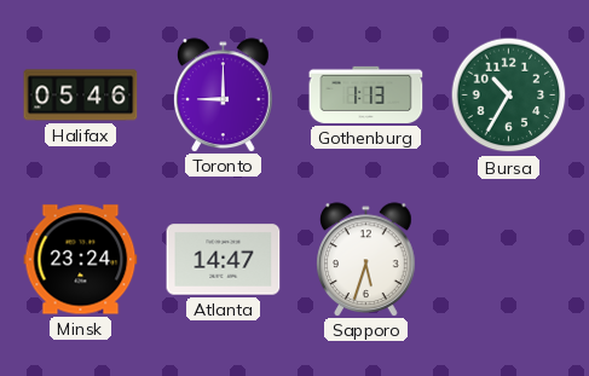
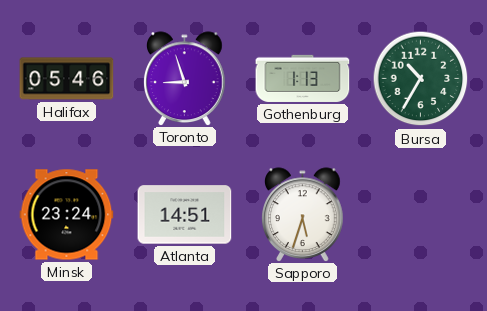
Toronto: 9:00 -> 8:57 (185, 78)
Atlanta: 14:47 -> 14:51 (185, 215)
